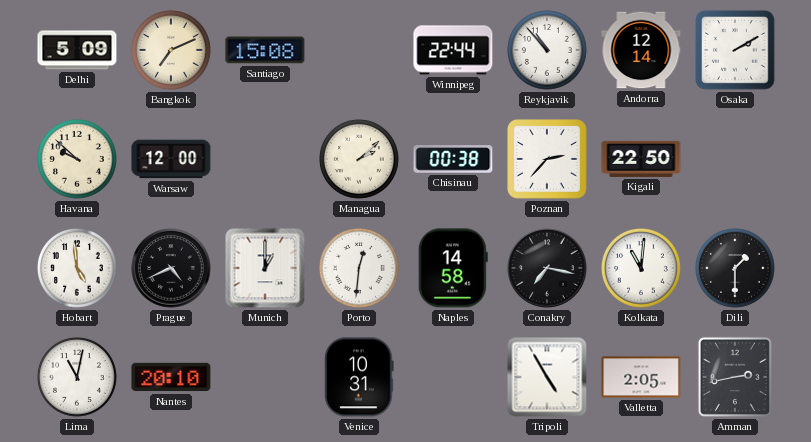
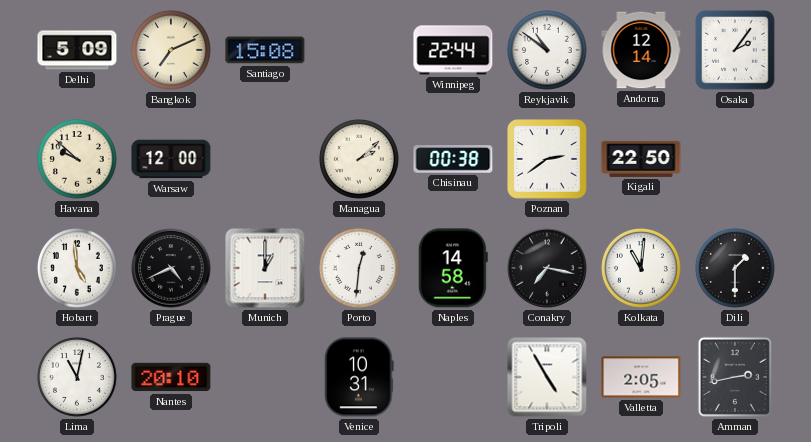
Reykjavik: 10:53 -> 10:51 (548, 51)
Osaka: 2:10 -> 2:06 (735, 50)
Poznan: 2:37 -> 2:39 (547, 159)
